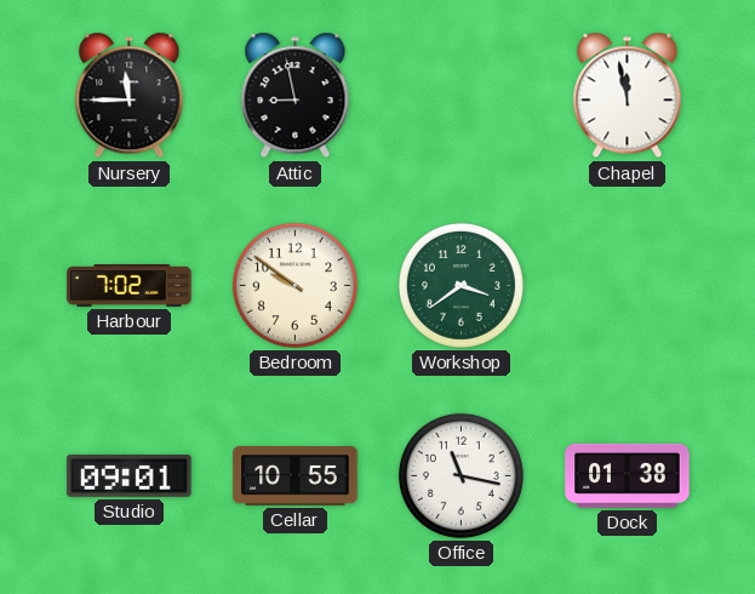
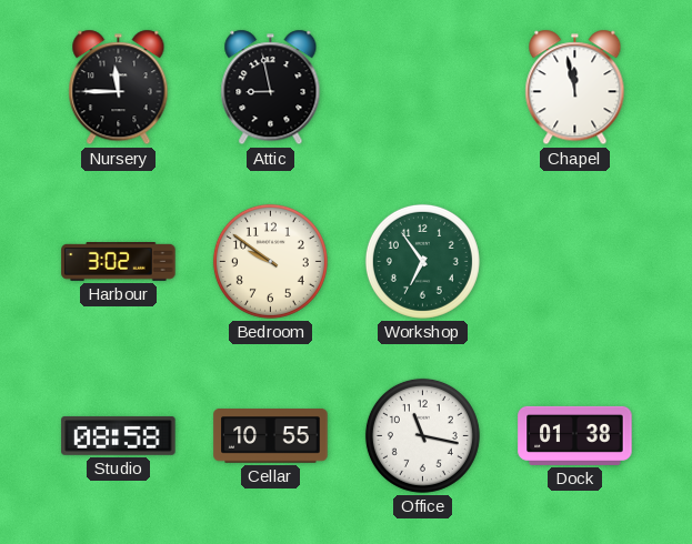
Harbour: 7:02 -> 3:02 (119, 262)
Workshop: 3:39 -> 6:54 (422, 261)
Studio: 09:01 -> 08:58 (119, 436)
